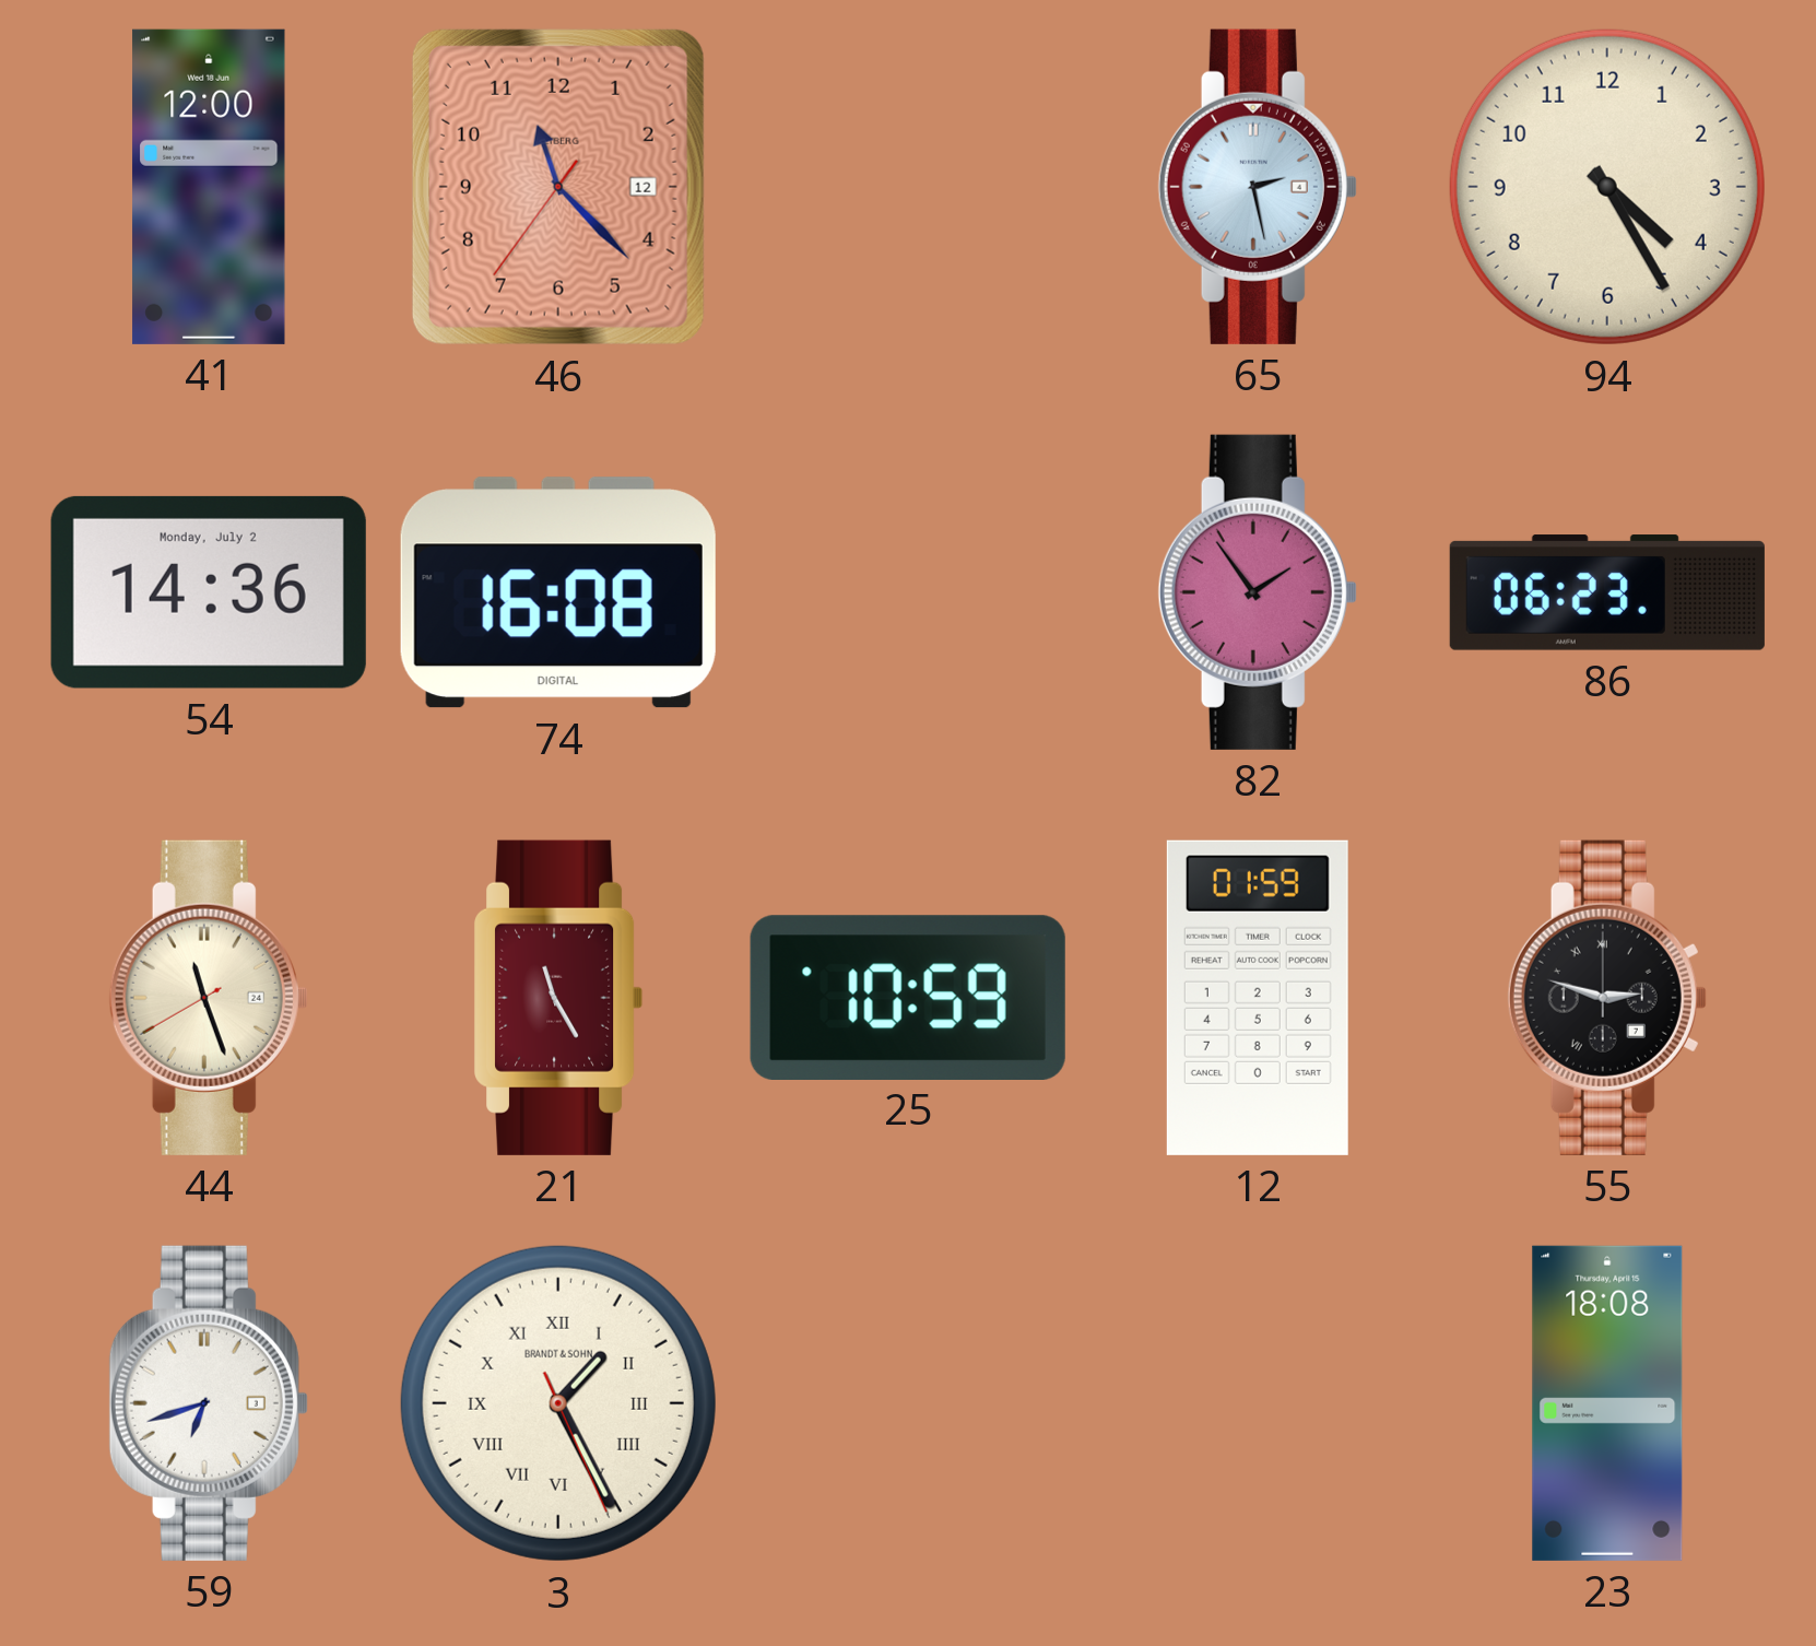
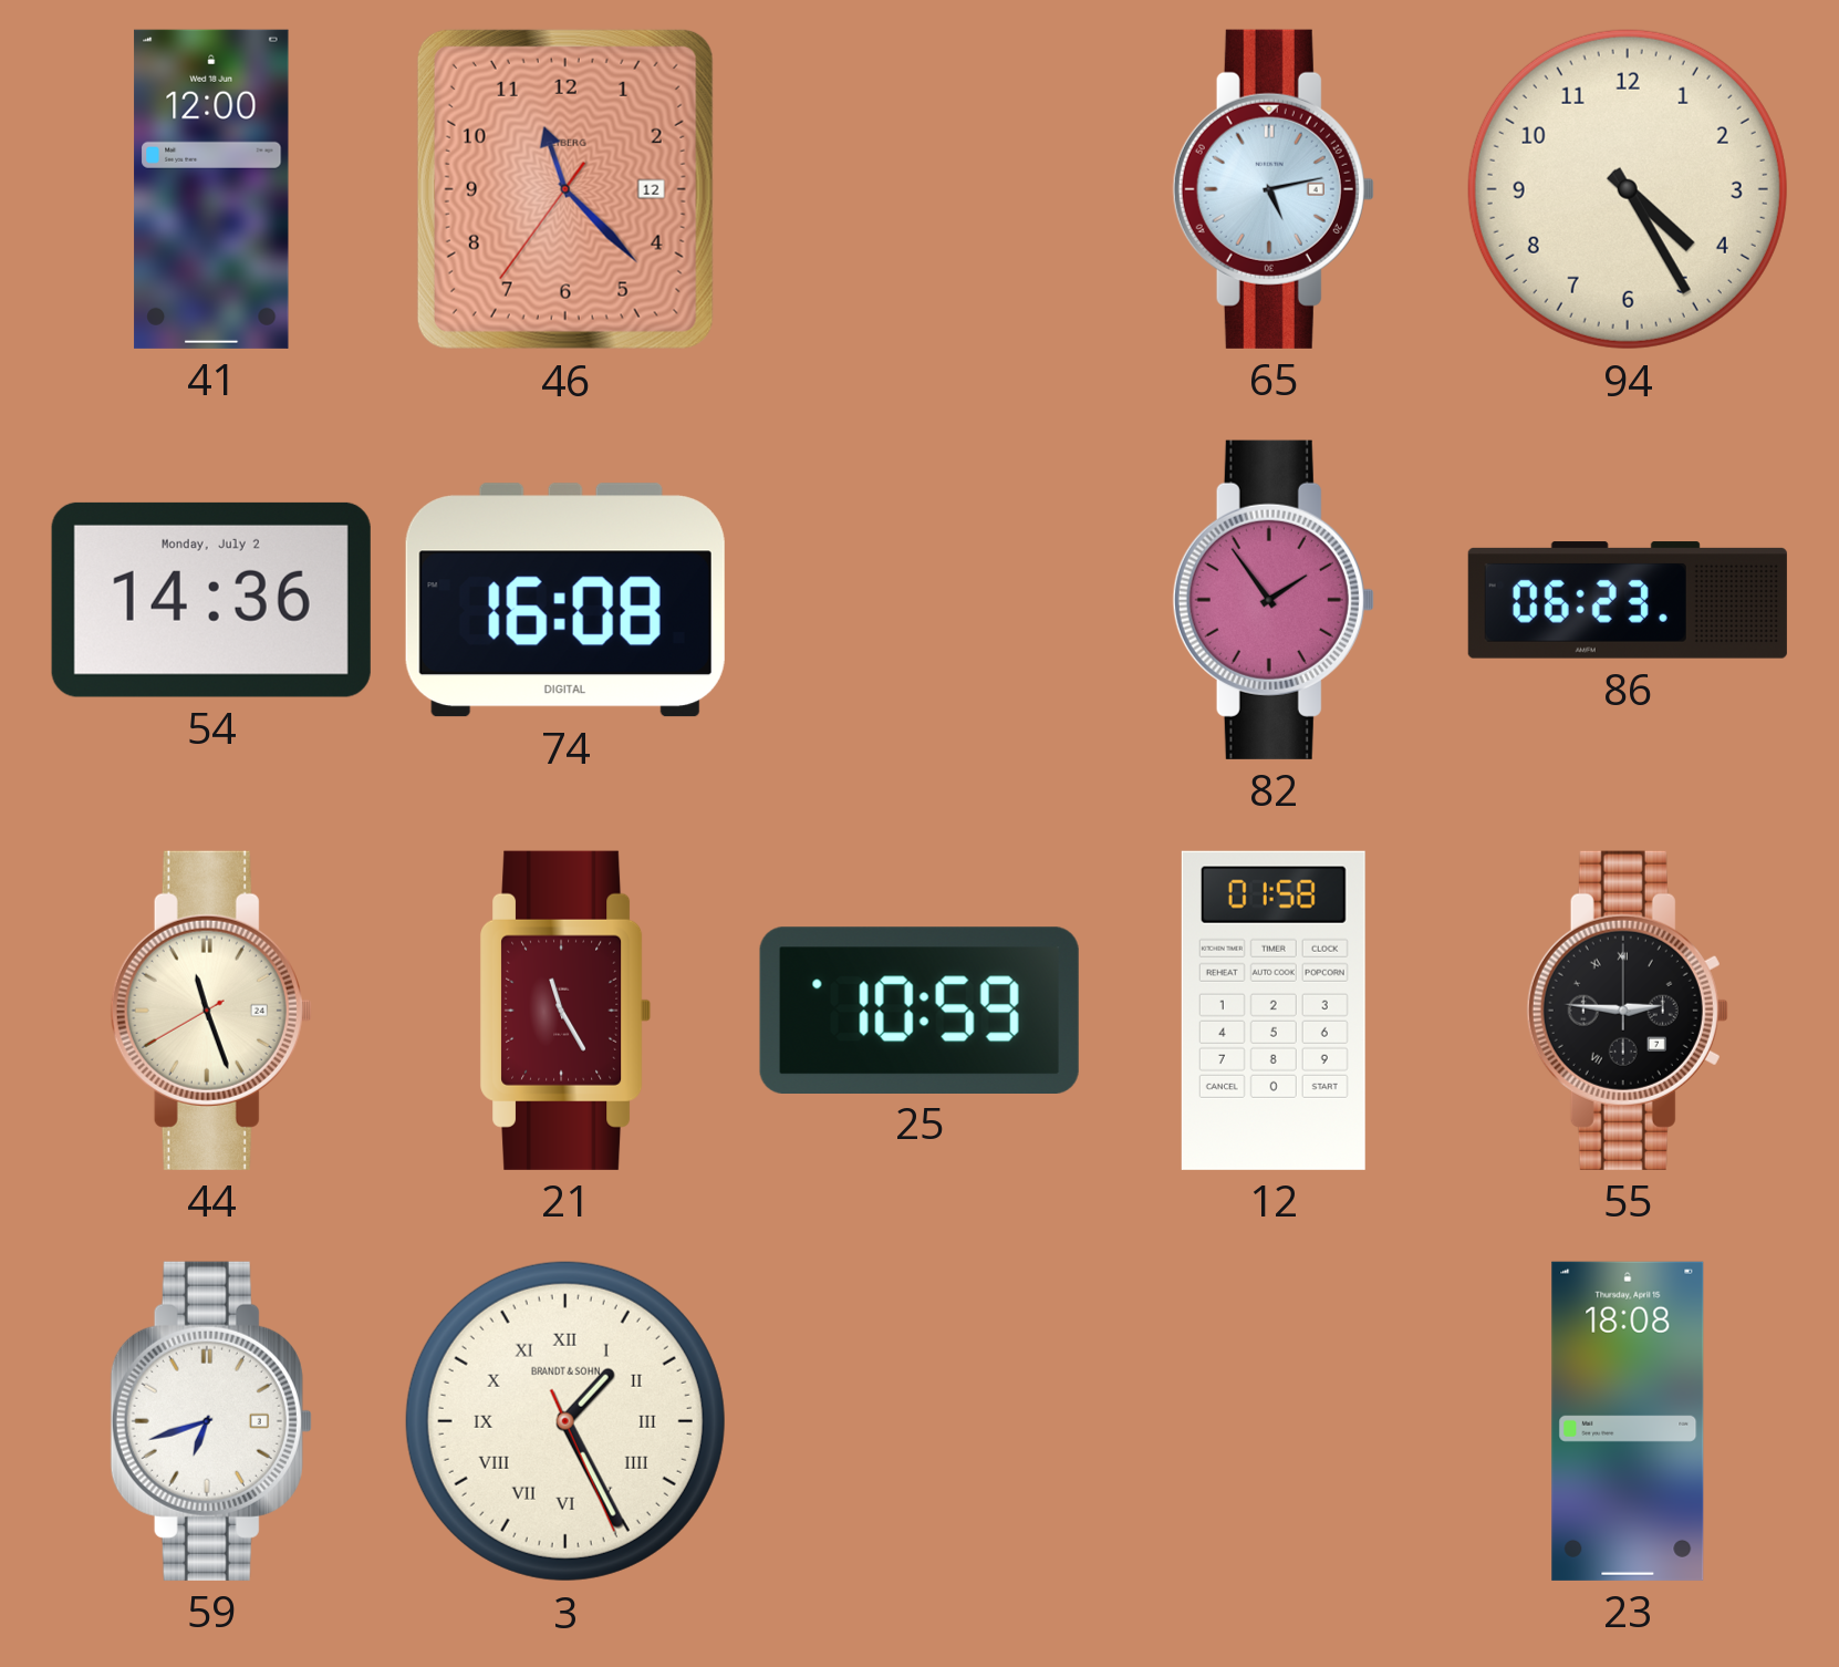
65: 2:28 -> 5:13 (1274, 189)
12: 01:59 -> 01:58 (1274, 1011)
55: 2:48 -> 2:46 (1628, 1011)
